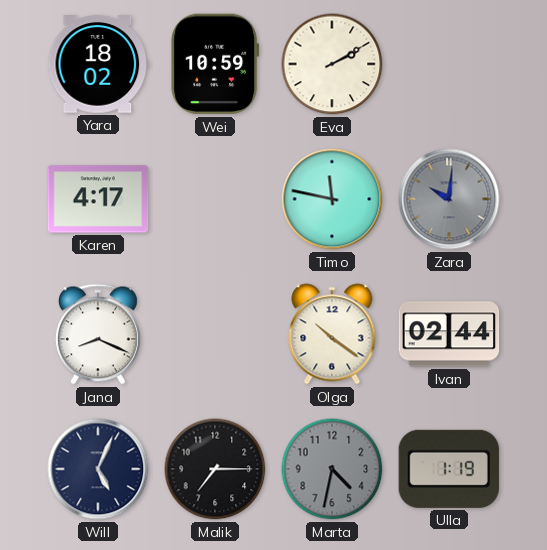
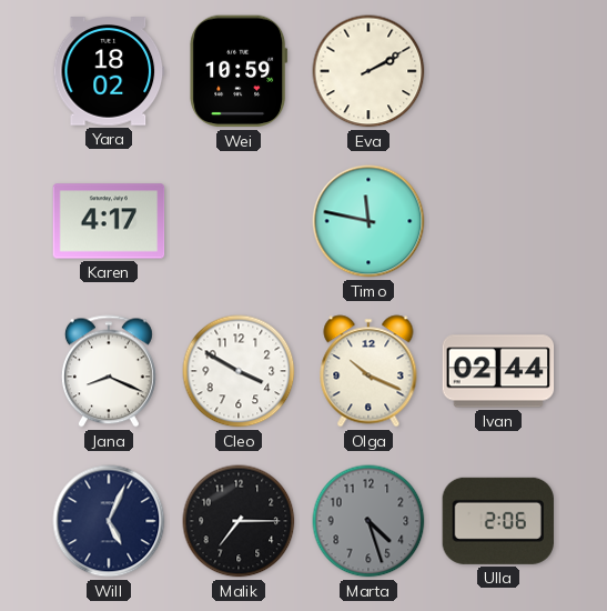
Zara: 10:01 -> none (449, 199)
Cleo: none -> 3:50 (239, 371)
Olga: 10:21 -> 10:19 (368, 371)
Marta: 4:32 -> 4:27 (368, 521)
Ulla: 1:19 -> 2:06 (498, 521)
